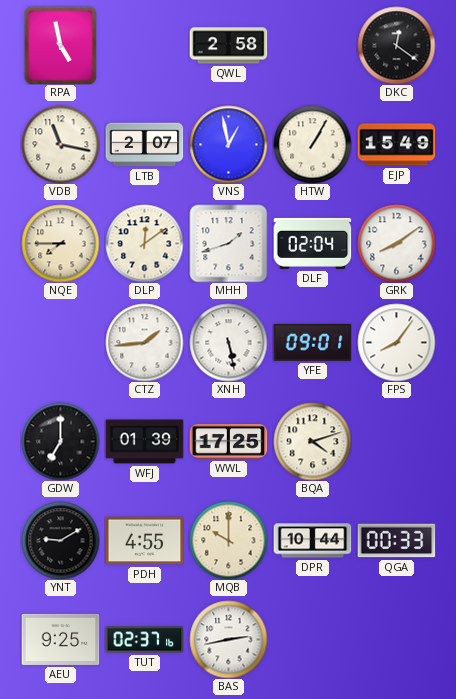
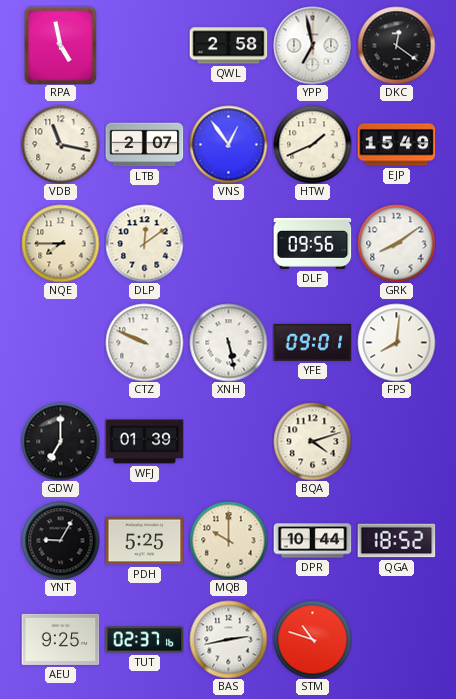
YPP: none -> 6:58 (312, 45)
VNS: 12:58 -> 12:54 (228, 144)
HTW: 1:05 -> 1:41 (312, 144)
MHH: 1:42 -> none (228, 243)
DLF: 02:04 -> 09:56 (312, 243)
CTZ: 1:44 -> 9:49 (144, 342)
FPS: 8:06 -> 8:01 (396, 342)
WWL: 17:25 -> none (228, 442)
YNT: 9:10 -> 9:05 (60, 540)
PDH: 4:55 -> 5:25 (144, 541)
QGA: 00:33 -> 18:52 (396, 541)
STM: none -> 10:48 (312, 639)
